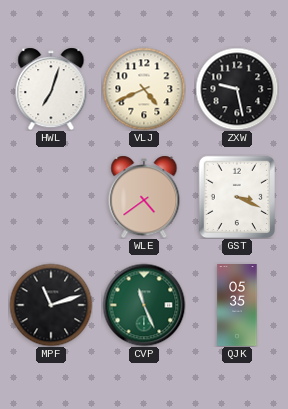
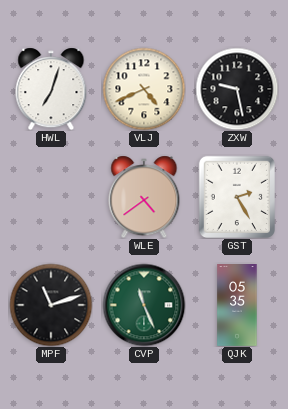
GST: 3:19 -> 2:25 (236, 196)
